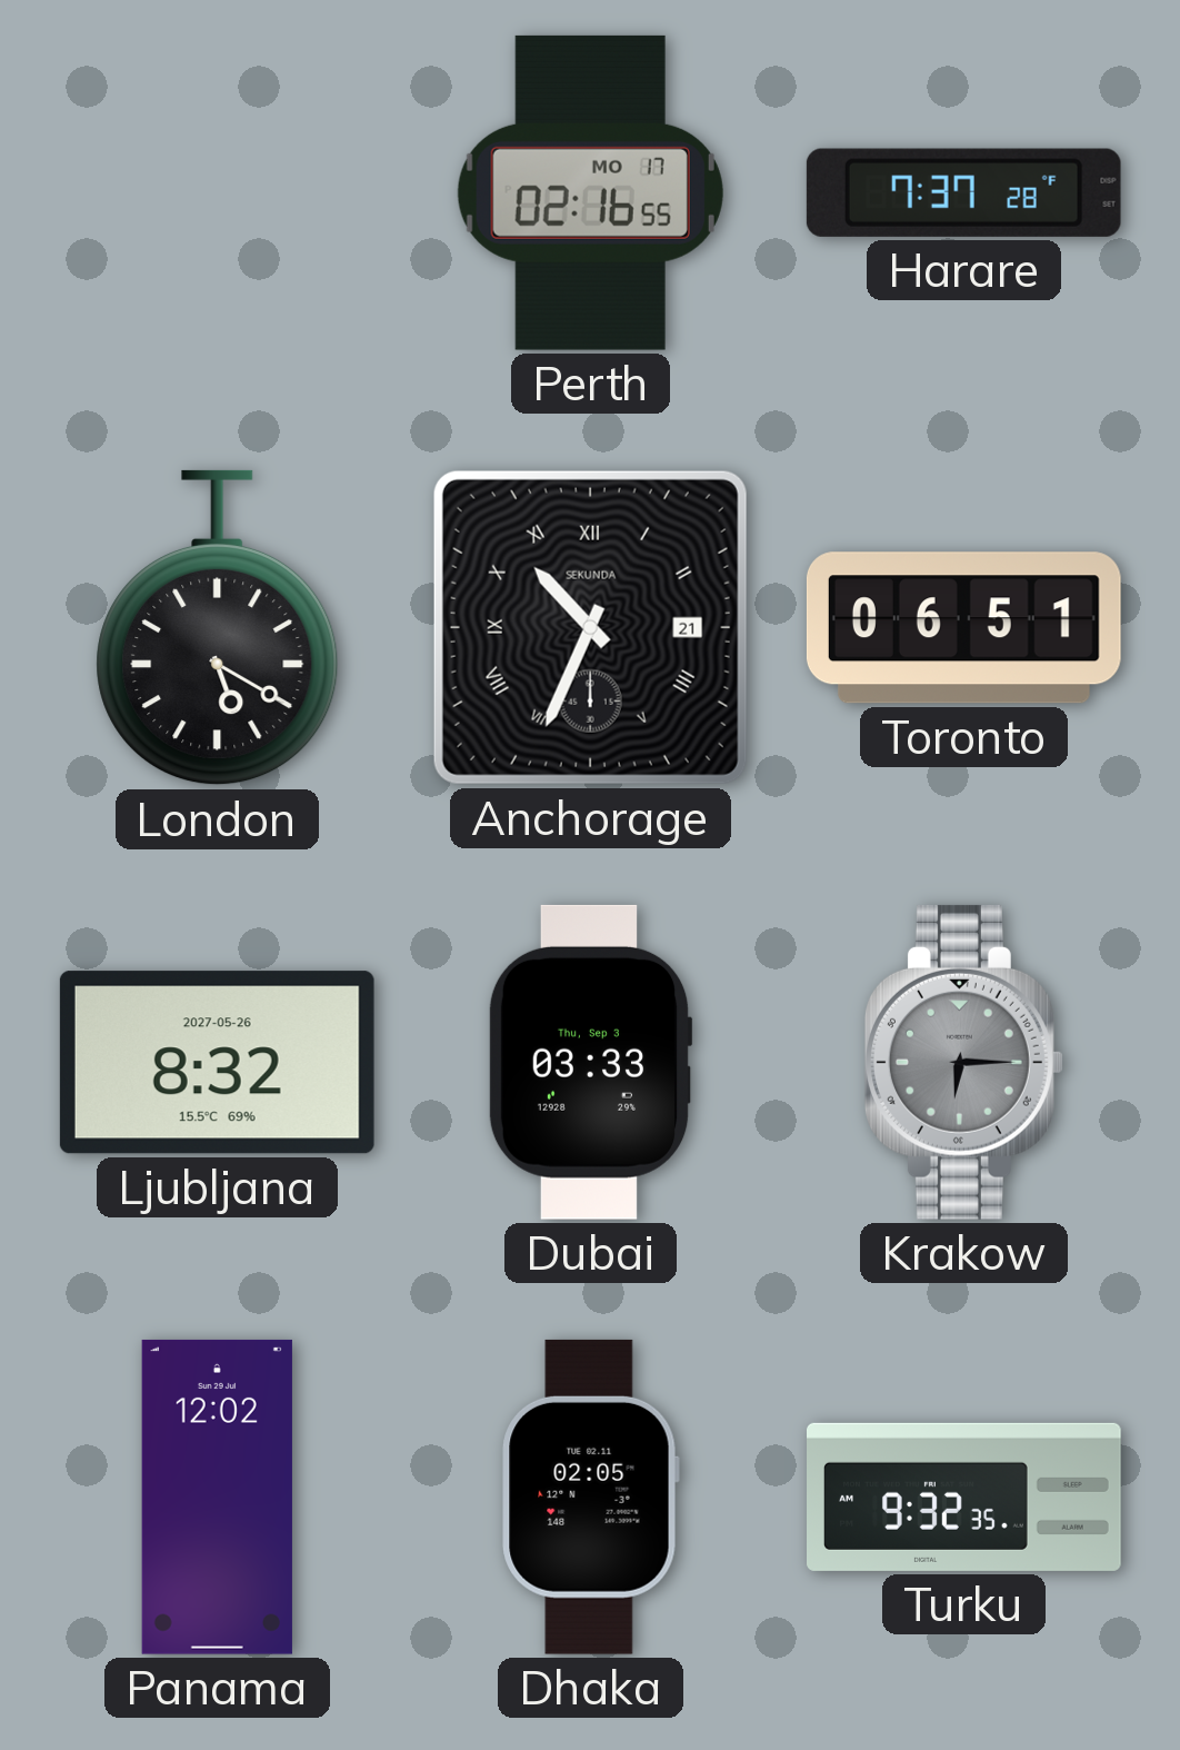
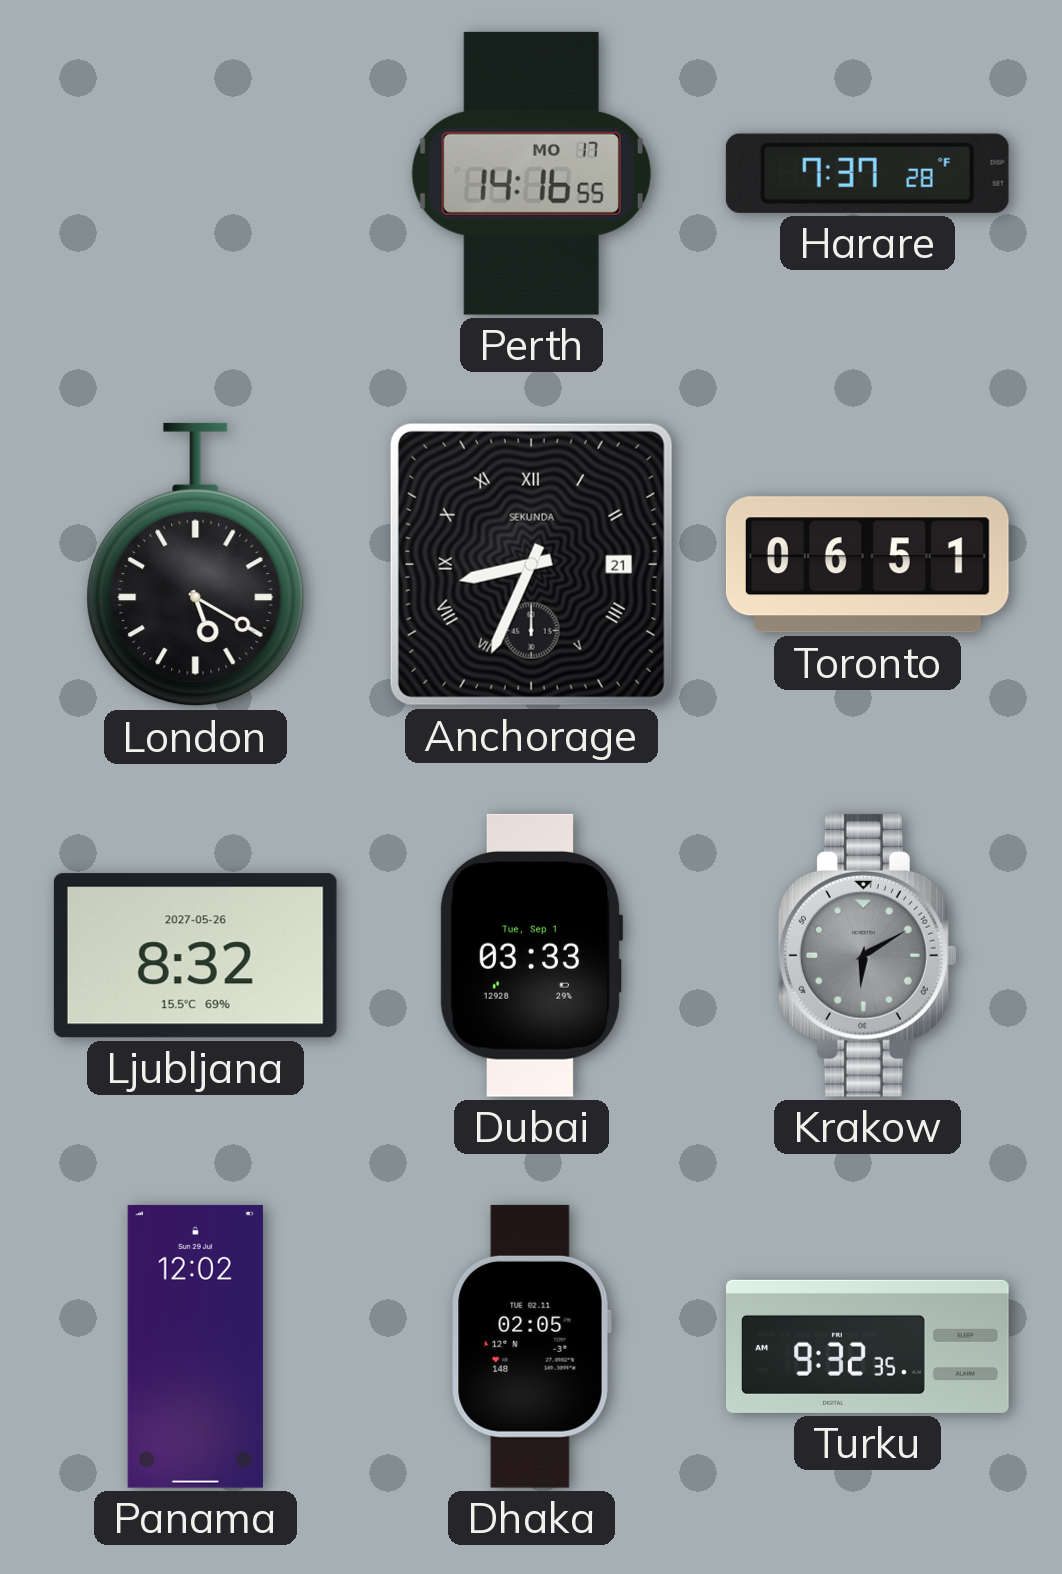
Perth: 02:16 -> 14:16 (531, 173)
Anchorage: 10:34 -> 8:34 (531, 564)
Dubai date: Thu, Sep 3 -> Tue, Sep 1 (531, 955)
Krakow: 6:15 -> 6:10 (867, 955)
